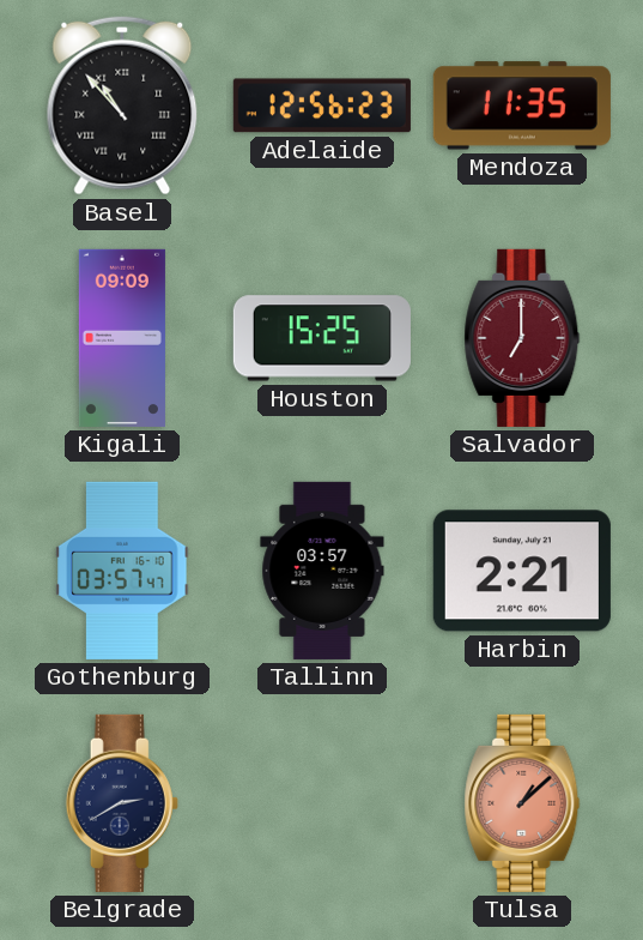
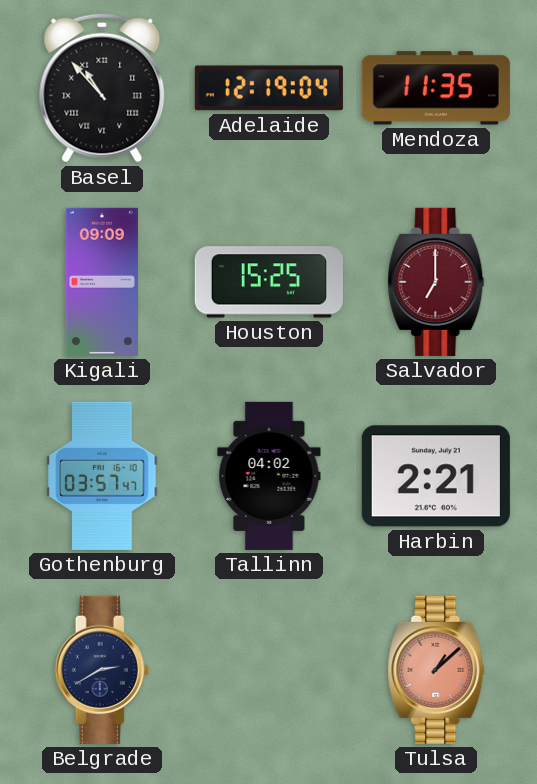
Adelaide: 12:56 -> 12:19 (269, 88)
Tallinn: 03:57 -> 04:02 (269, 476)
